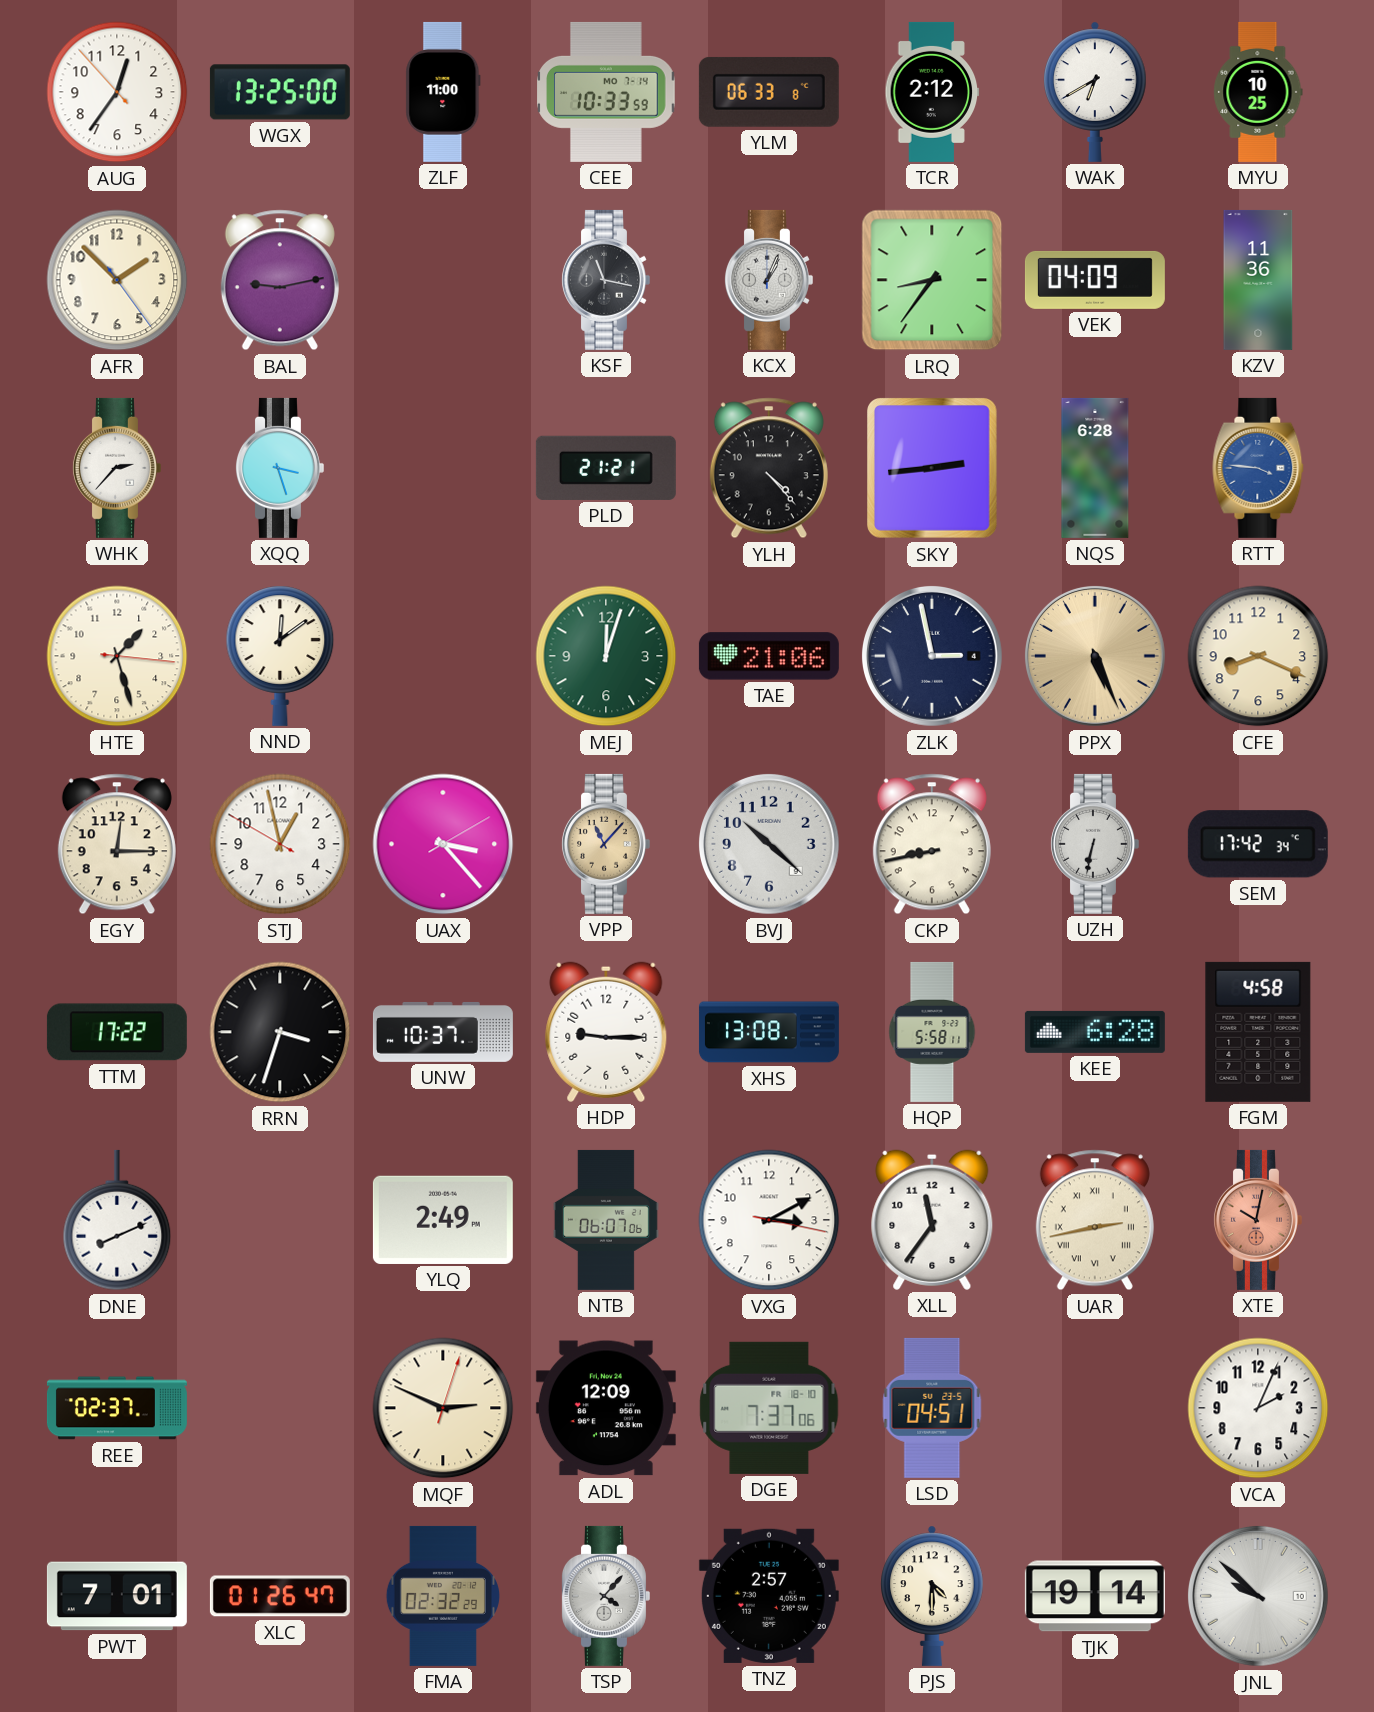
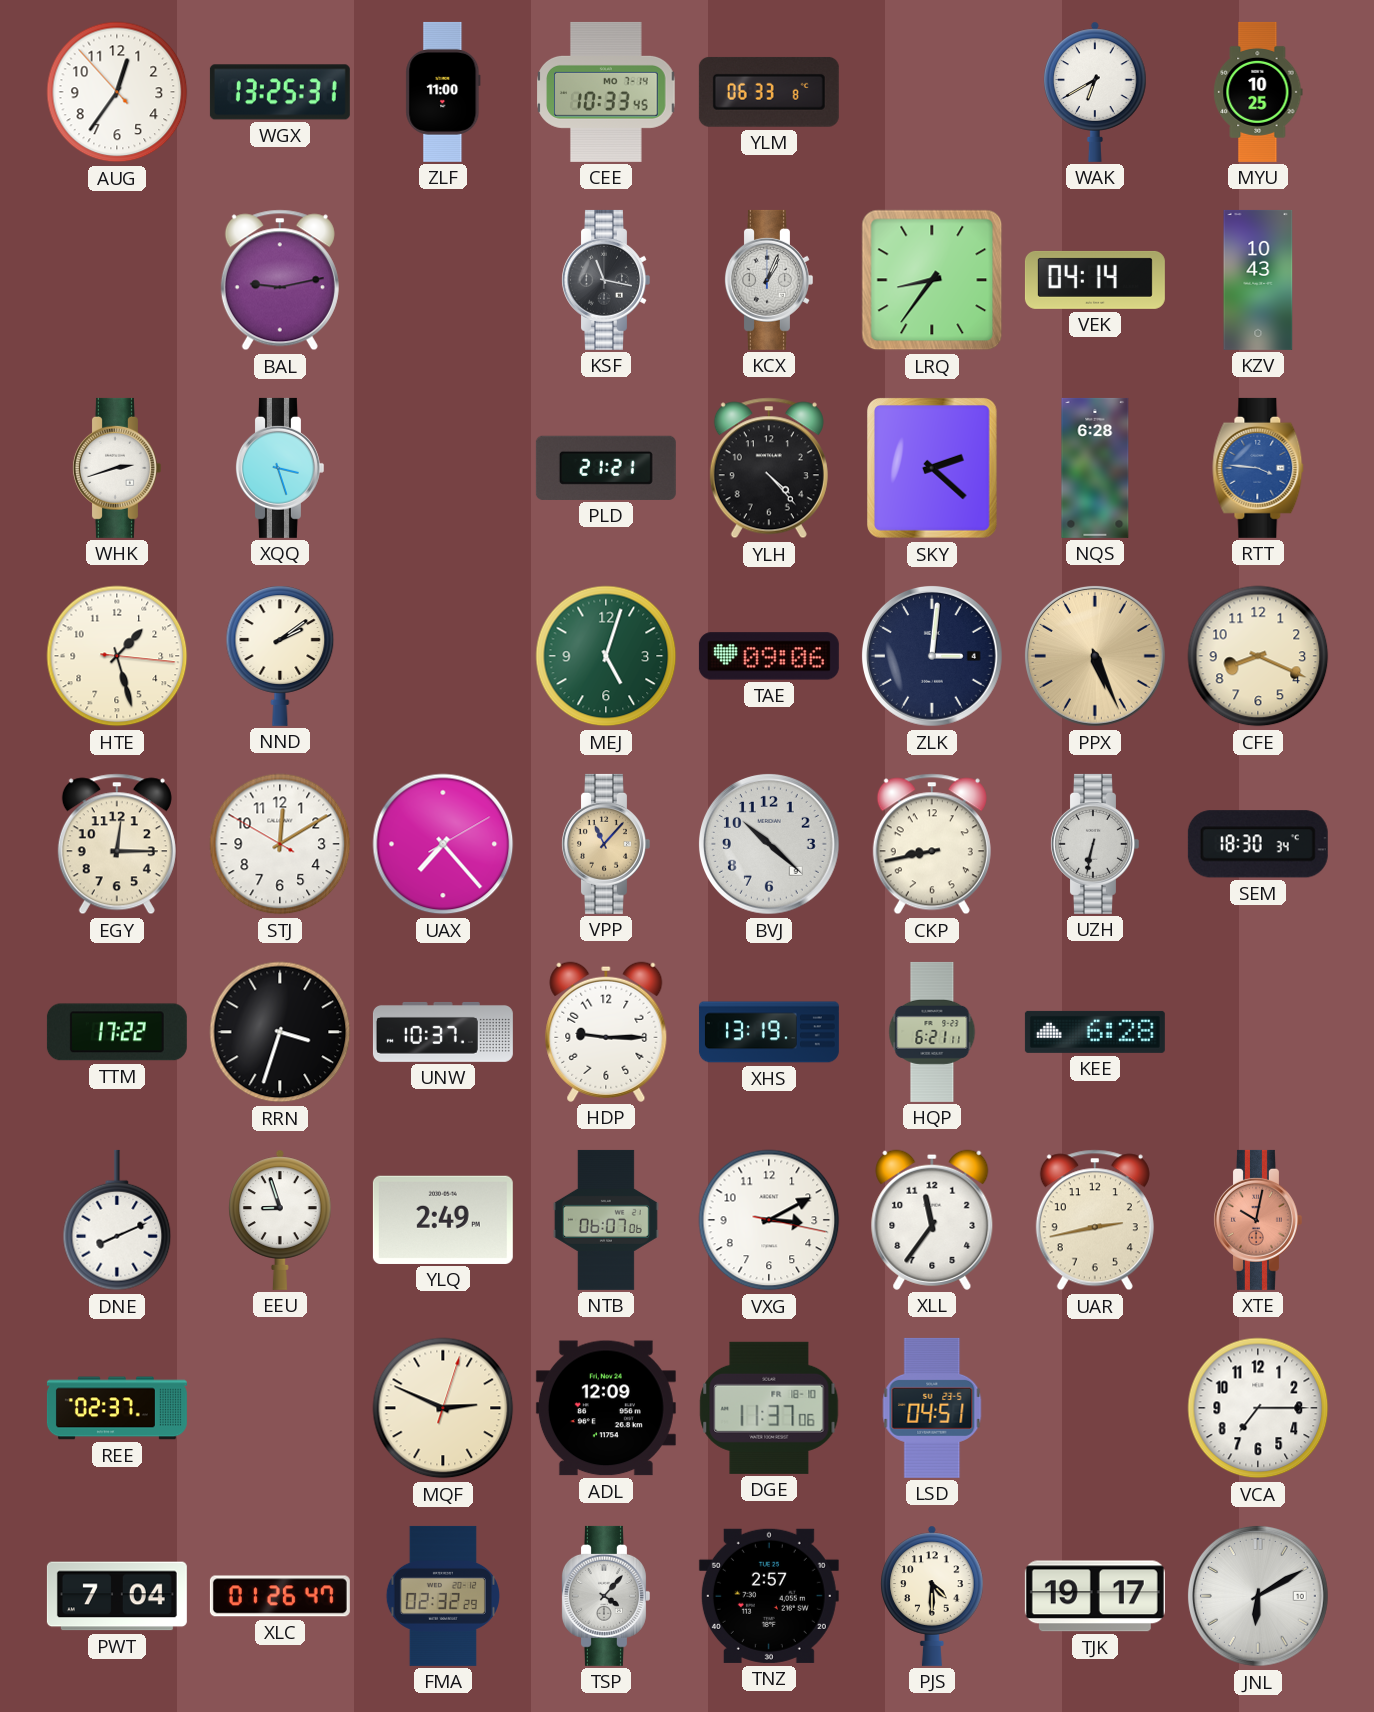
WGX: 13:25:00 -> 13:25:31 (280, 92)
CEE: 10:33:59 -> 10:33:45 (606, 92)
TCR: 2:12 -> none (932, 92)
AFR: 1:52 -> none (117, 280)
VEK: 04:09 -> 04:14 (1095, 280)
KZV: 11:36 -> 10:43 (1258, 280)
WHK: 2:37 -> 2:42 (116, 468)
SKY: 2:44 -> 2:22 (933, 469)
NND: 12:09 -> 2:09 (280, 656)
MEJ: 12:03 -> 5:03 (606, 656)
TAE: 21:06 -> 09:06 (769, 656)
ZLK: 2:58 -> 3:01 (932, 656)
STJ: 12:57 -> 12:09 (280, 844)
UAX: 3:23 -> 7:23 (443, 844)
SEM: 17:42 -> 18:30 (1258, 844)
XHS: 13:08 -> 13:19 (769, 1032)
HQP: 5:58 -> 6:21 (932, 1032)
FGM: 4:58 -> none (1258, 1032)
EEU: none -> 8:57 (280, 1220)
UAR numerals: Roman -> Arabic (1095, 1220)
DGE: 7:37 -> 11:37 (769, 1408)
VCA: 2:04 -> 7:15 (1258, 1408)
PWT: 7:01 -> 7:04 (117, 1596)
TJK: 19:14 -> 19:17 (1095, 1596)
JNL: 9:52 -> 6:10 (1258, 1596)
